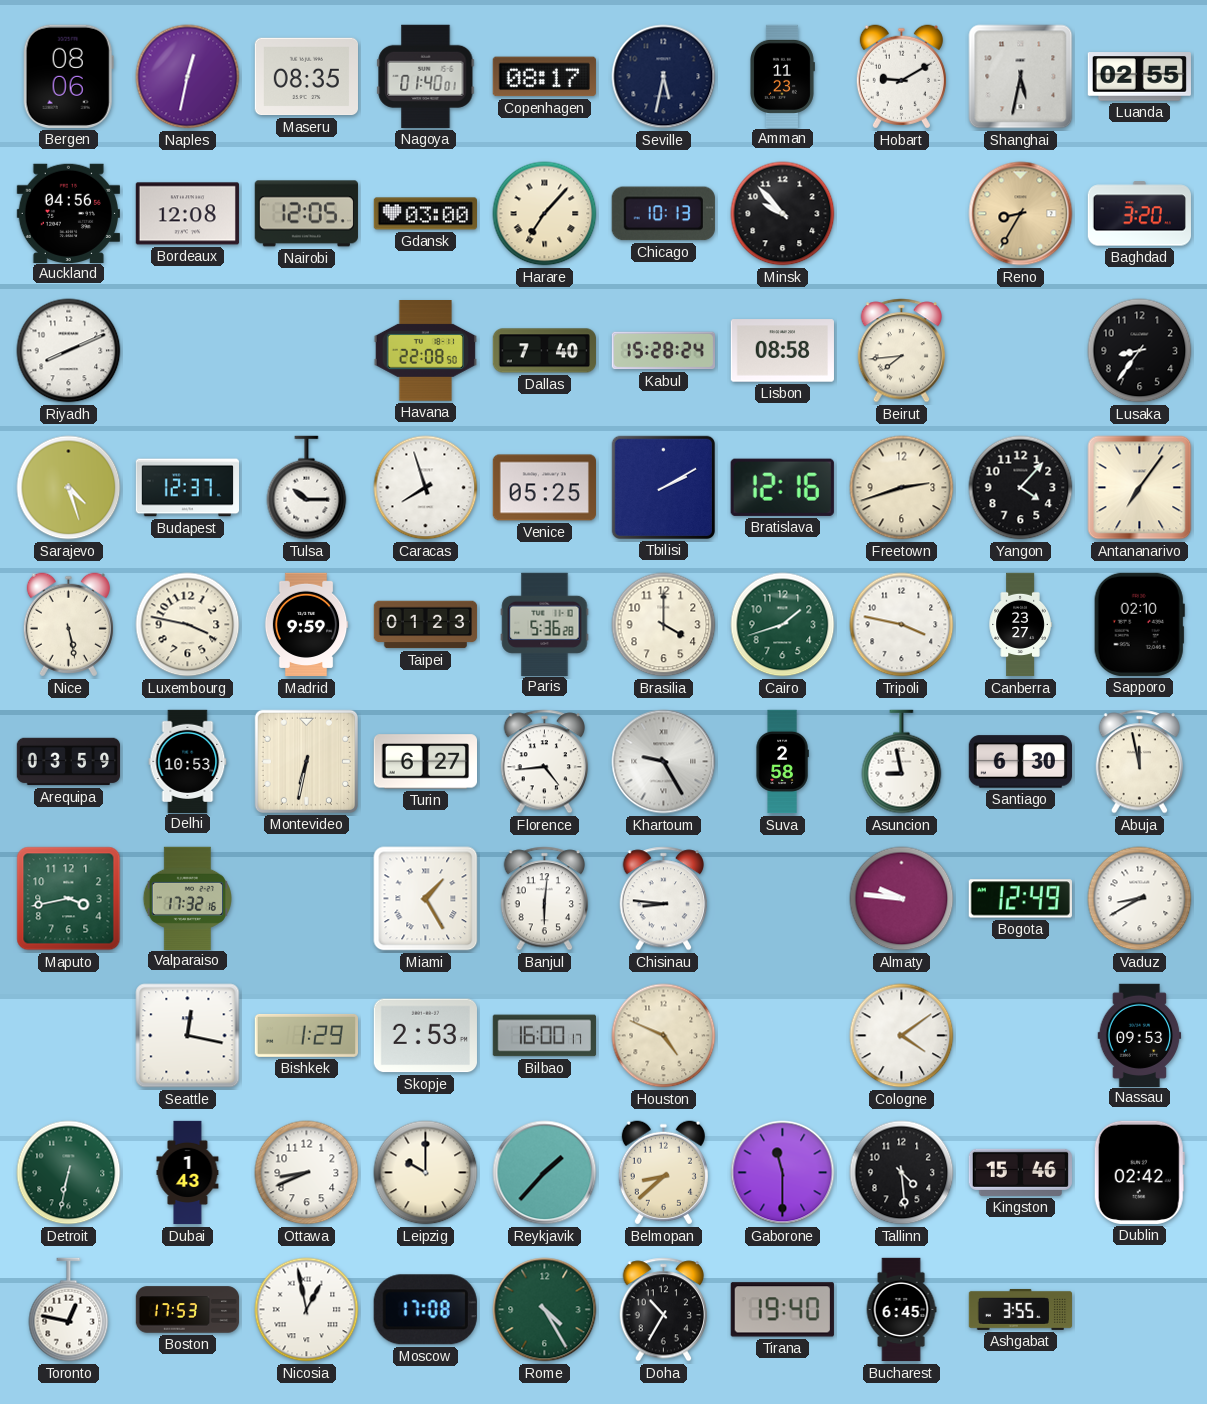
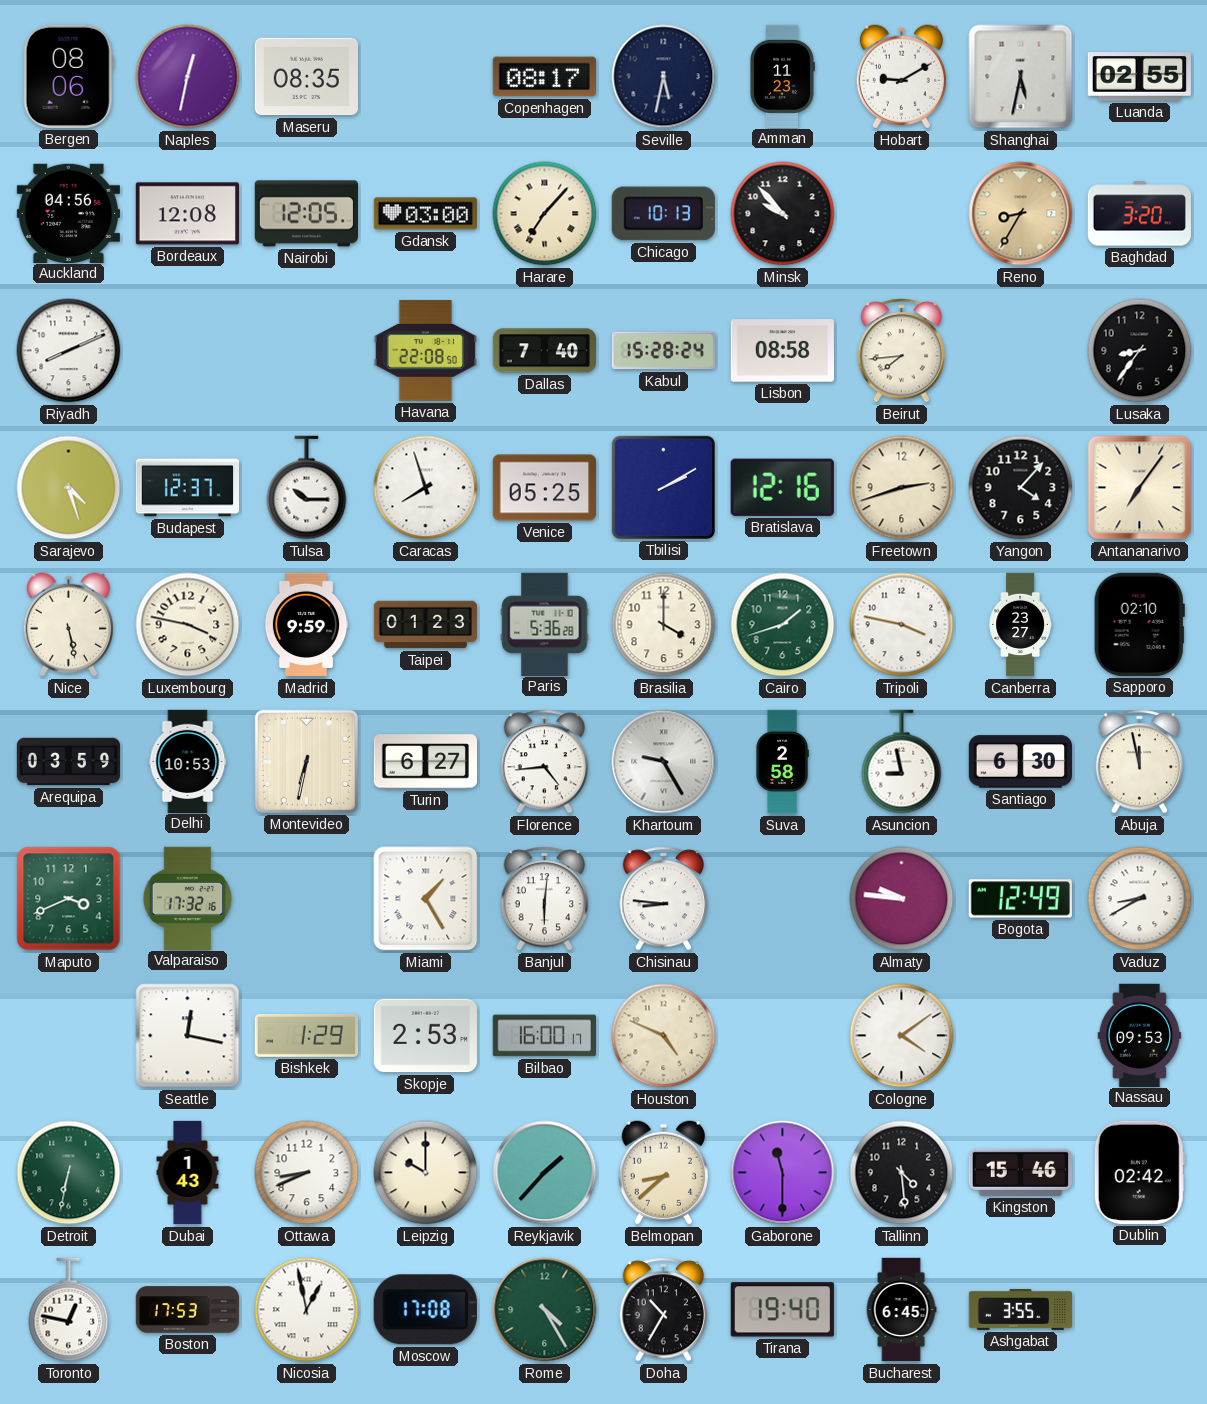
Nagoya: 01:40 -> none (426, 76)
Maputo: 3:43 -> 3:41 (69, 899)
